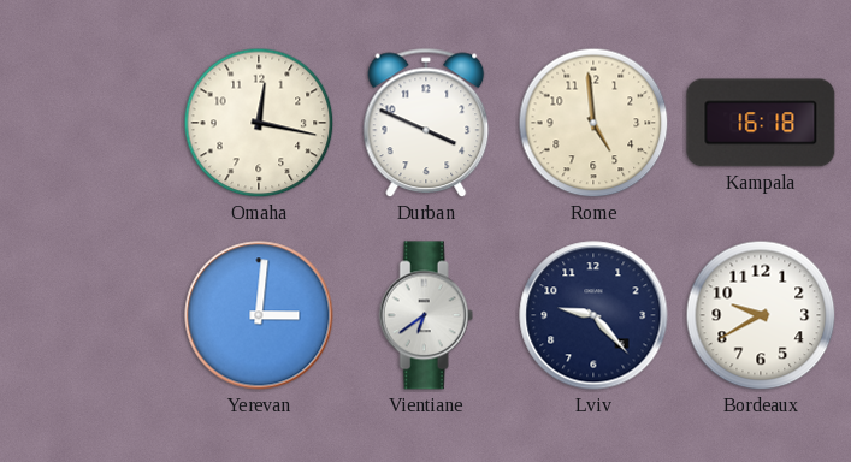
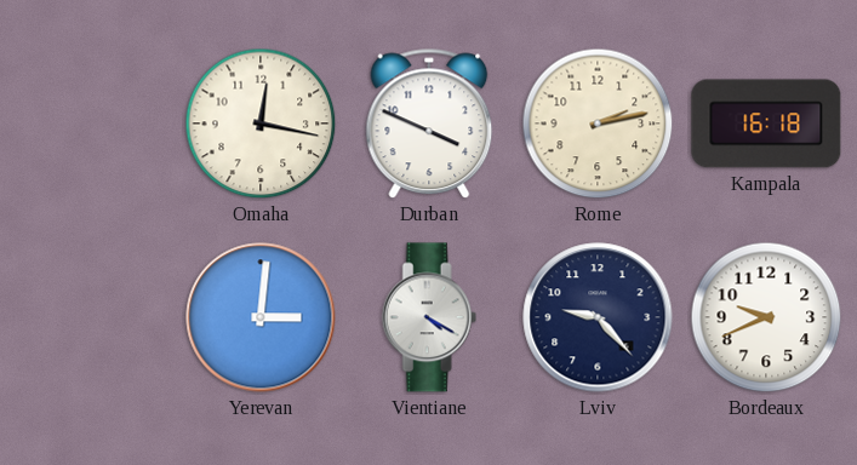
Rome: 4:59 -> 2:13 (598, 124)
Vientiane: 6:39 -> 4:20 (429, 317)
Bordeaux: 9:40 -> 9:41 (766, 317)
